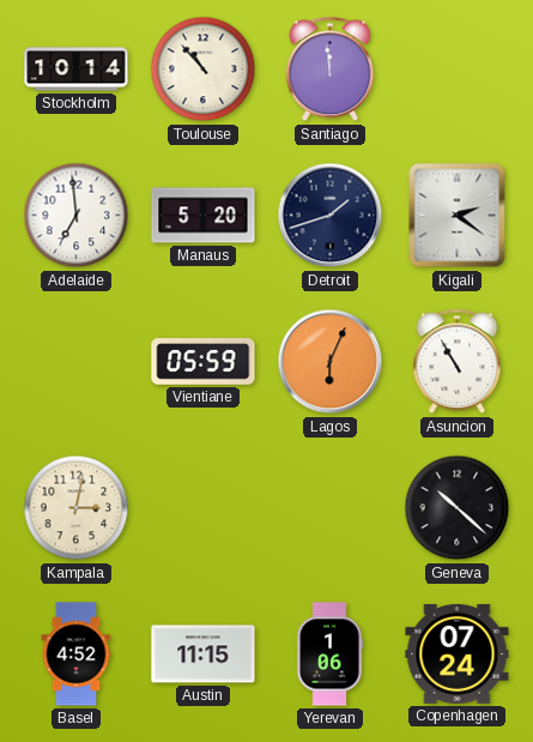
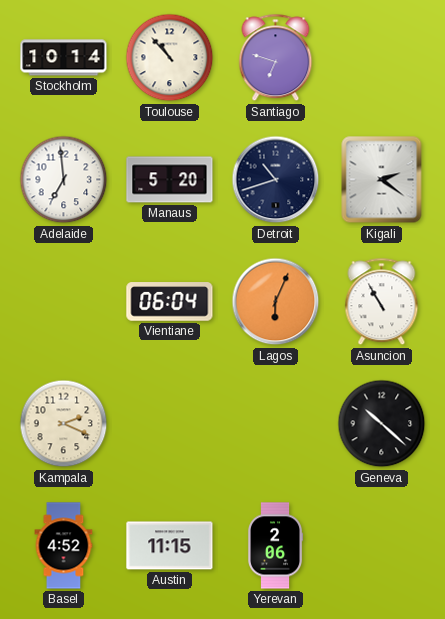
Santiago: 11:59 -> 6:48 (276, 58)
Detroit: 1:42 -> 10:42 (276, 180)
Vientiane: 05:59 -> 06:04 (170, 302)
Kampala: 3:02 -> 2:19 (64, 424)
Yerevan: 1:06 -> 2:06 (275, 546)
Copenhagen: 07:24 -> none (458, 653)
